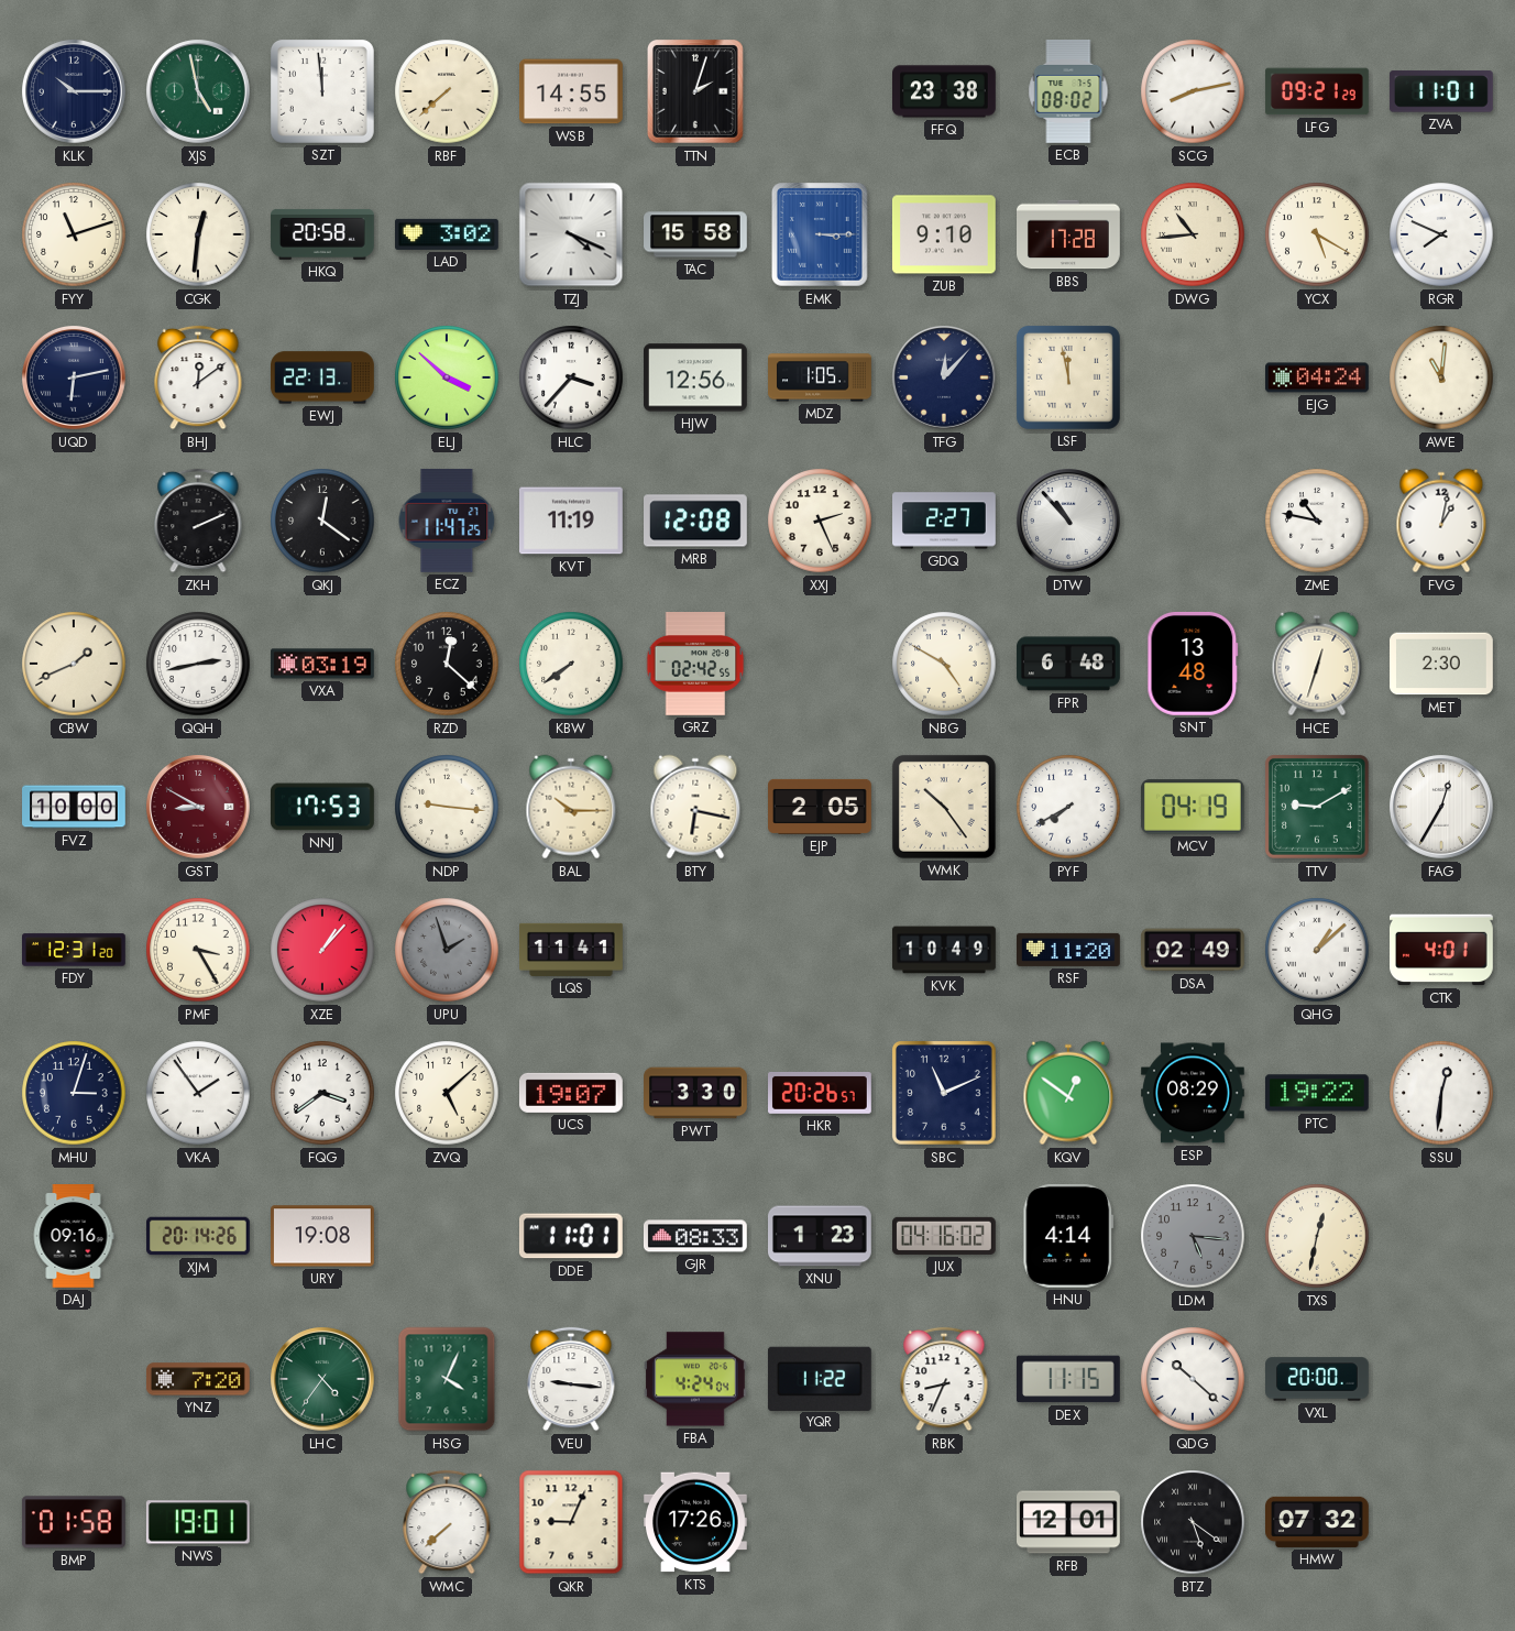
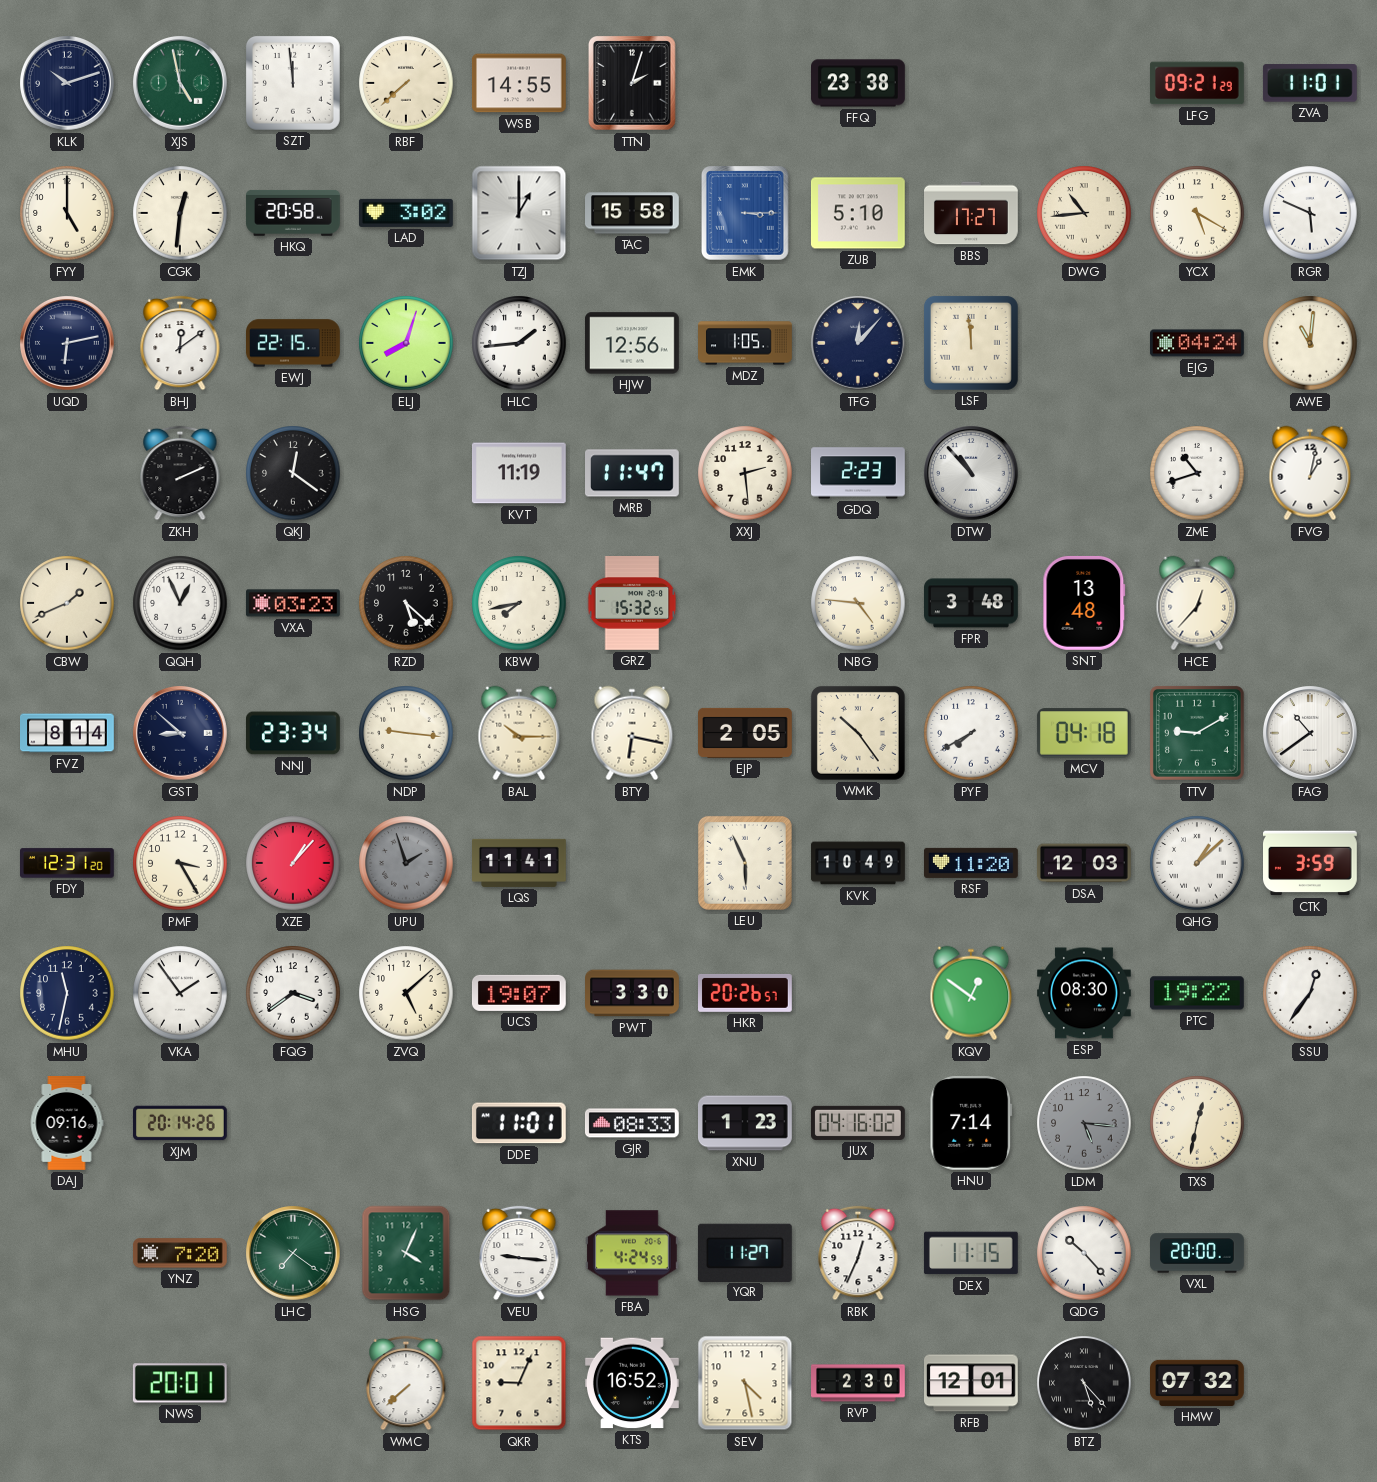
KLK: 10:15 -> 10:12 (68, 84)
ECB: 08:02 -> none (1068, 91)
SCG: 8:13 -> none (1193, 91)
FYY: 11:12 -> 5:00 (67, 213)
TZJ: 4:19 -> 1:00 (519, 213)
ZUB: 9:10 -> 5:10 (858, 213)
BBS: 17:28 -> 17:27 (972, 213)
RGR: 7:49 -> 5:49 (1310, 213)
EWJ: 22:13 -> 22:15 (294, 343)
ELJ: 3:52 -> 8:03 (406, 343)
HLC: 3:37 -> 1:44 (519, 343)
LSF: 11:58 -> 11:59 (971, 343)
ECZ: 11:47 -> none (447, 521)
MRB: 12:08 -> 11:47 (633, 473)
XXJ: 2:26 -> 2:29 (745, 473)
GDQ: 2:27 -> 2:23 (859, 473)
ZME: 10:47 -> 10:42 (1197, 473)
QQH: 2:43 -> 12:56 (180, 603)
VXA: 03:19 -> 03:23 (293, 603)
RZD: 12:22 -> 5:22 (406, 603)
KBW: 7:39 -> 7:43 (519, 603)
GRZ: 02:42 -> 15:32 (632, 604)
NBG: 4:50 -> 4:46 (858, 603)
FPR: 6:48 -> 3:48 (972, 603)
HCE: 12:33 -> 12:37 (1197, 603)
MET: 2:30 -> none (1442, 664)
FVZ: 10:00 -> 8:14 (68, 733)
GST: 8:50 -> 8:52 (181, 734)
GST dial: burgundy -> navy (181, 734)
NNJ: 17:53 -> 23:34 (294, 733)
MCV: 04:19 -> 04:18 (1084, 733)
FAG: 12:35 -> 10:39 (1311, 734)
LEU: none -> 5:56 (745, 863)
DSA: 02:49 -> 12:03 (1084, 863)
CTK: 4:01 -> 3:59 (1311, 863)
MHU: 3:03 -> 11:32 (67, 993)
SBC: 11:11 -> none (944, 1093)
ESP: 08:29 -> 08:30 (1085, 993)
SSU: 12:31 -> 12:36 (1310, 993)
URY: 19:08 -> none (323, 1236)
HNU: 4:14 -> 7:14 (971, 1123)
LHC: 4:36 -> 7:21 (294, 1254)
FBA: 4:24:04 -> 4:24:59 (632, 1253)
YQR: 11:22 -> 11:27 (745, 1252)
RBK: 8:34 -> 12:34 (858, 1253)
QDG: 10:22 -> 10:23 (1084, 1253)
BMP: 01:58 -> none (74, 1522)
NWS: 19:01 -> 20:01 (180, 1383)
KTS: 17:26 -> 16:52 (633, 1383)
SEV: none -> 4:28 (745, 1383)
RVP: none -> 2:30 (859, 1383)
BTZ: 5:21 -> 5:23 (1084, 1383)
